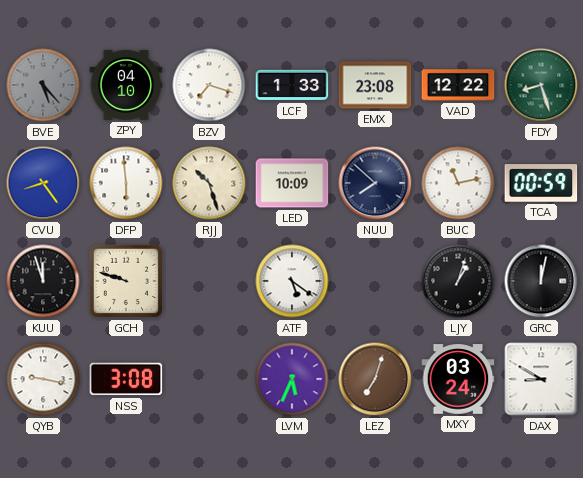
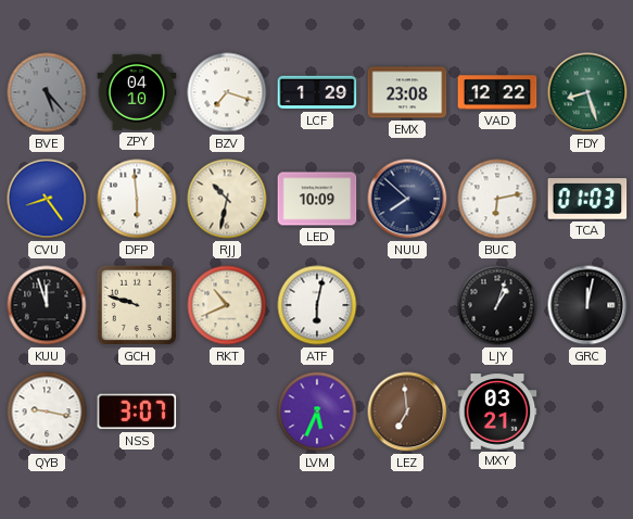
LCF: 1:33 -> 1:29 (317, 92)
RJJ: 10:27 -> 10:32 (227, 199)
BUC: 11:13 -> 6:13 (497, 199)
TCA: 00:59 -> 01:03 (587, 199)
RKT: none -> 10:41 (227, 305)
ATF: 5:21 -> 6:02 (317, 305)
NSS: 3:08 -> 3:07 (137, 412)
LEZ: 7:03 -> 6:59 (407, 412)
MXY: 03:24 -> 03:21 (497, 412)
DAX: 8:50 -> none (541, 379)
